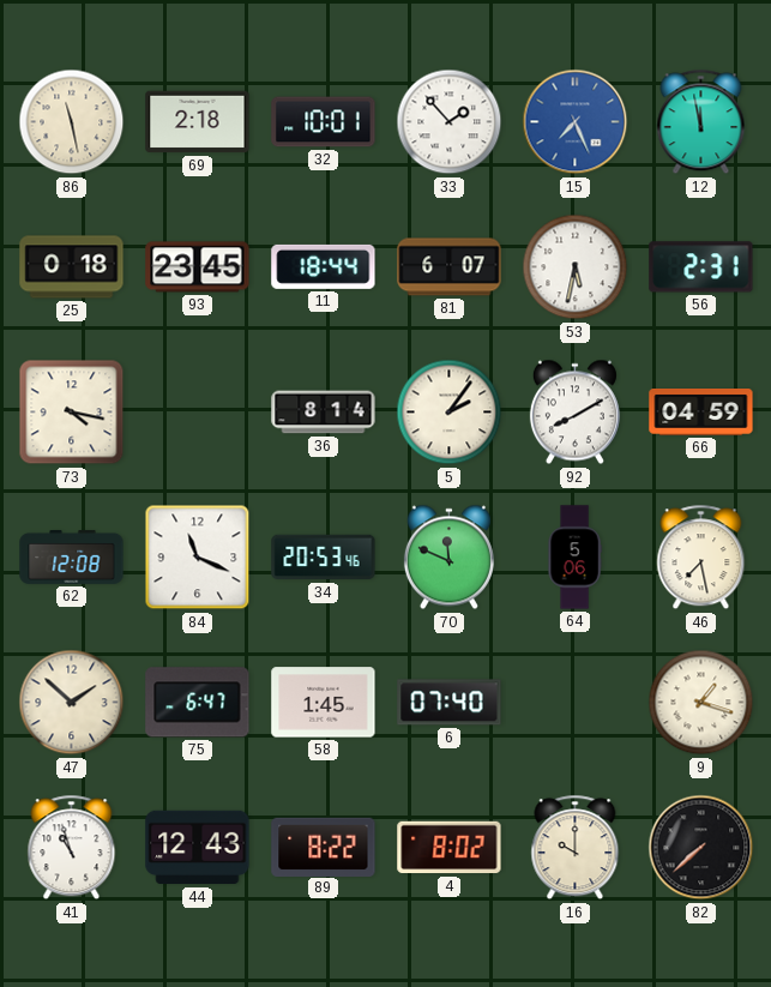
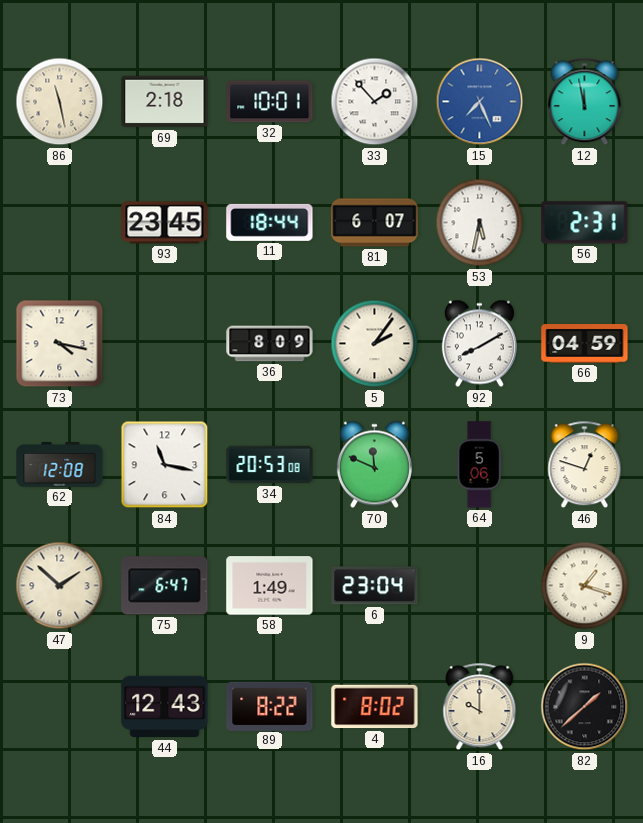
25: 0:18 -> none (72, 267)
36: 8:14 -> 8:09 (270, 344)
84: 11:19 -> 11:17 (165, 465)
34: 20:53:46 -> 20:53:08 (270, 465)
46: 7:28 -> 12:48 (585, 465)
58: 1:45 -> 1:49 (270, 586)
6: 07:40 -> 23:04 (375, 586)
41: 10:57 -> none (72, 848)
82: 7:38 -> 1:38 (585, 707)
